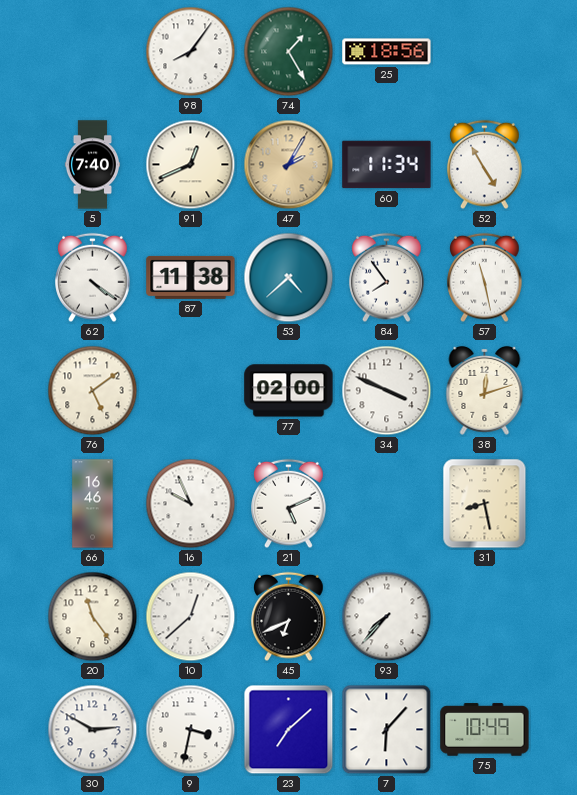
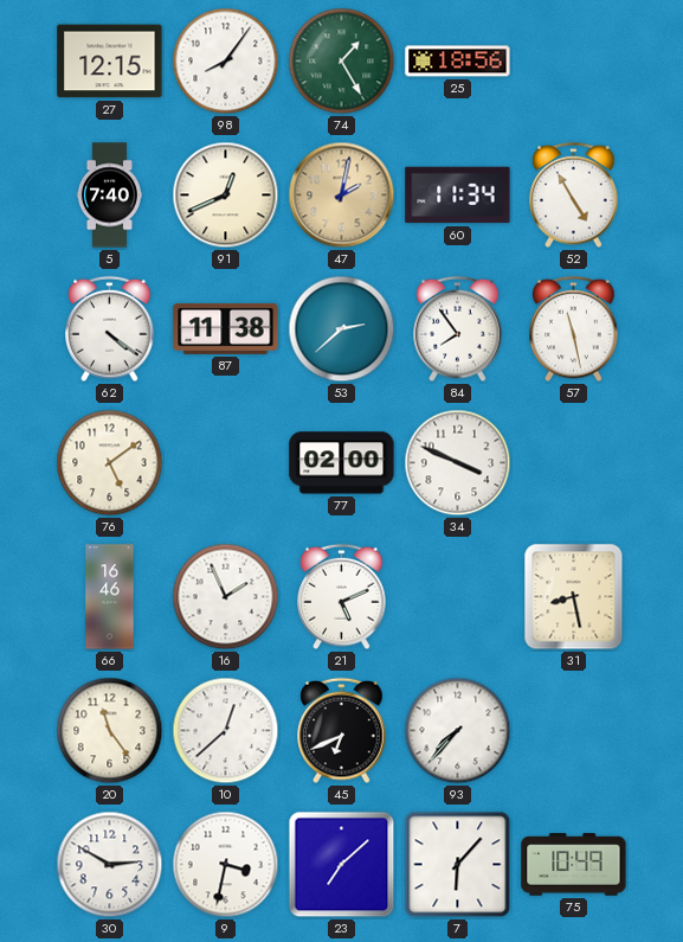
27: none -> 12:15 (110, 62)
47: 2:05 -> 2:02 (342, 196)
53: 4:38 -> 2:38 (342, 329)
38: 12:12 -> none (485, 390)
16: 9:56 -> 1:56 (226, 597)
